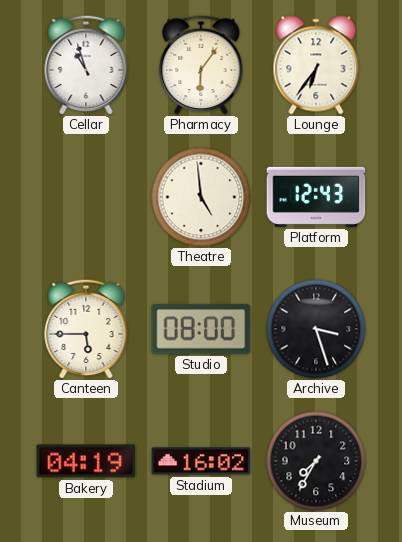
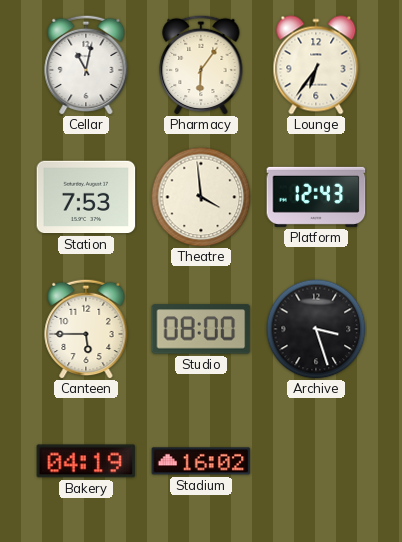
Cellar: 10:57 -> 11:02 (86, 65)
Station: none -> 7:53 (86, 197)
Theatre: 4:59 -> 3:59 (201, 197)
Museum: 7:35 -> none (316, 461)
